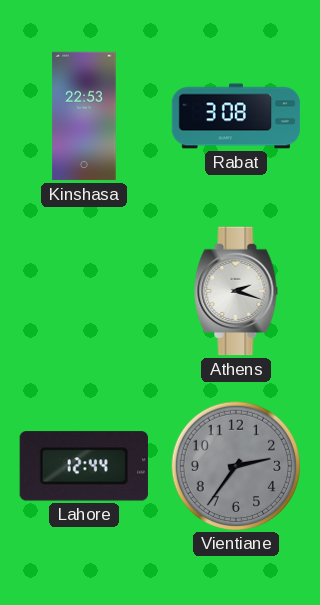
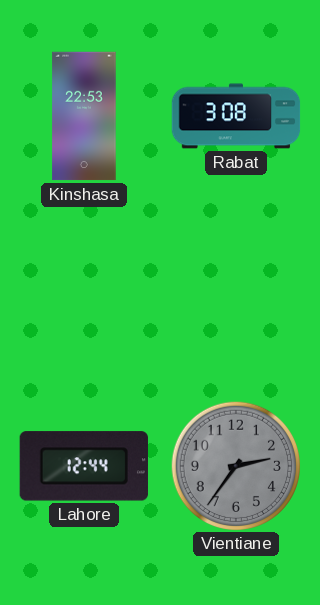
Athens: 2:18 -> none (236, 291)
